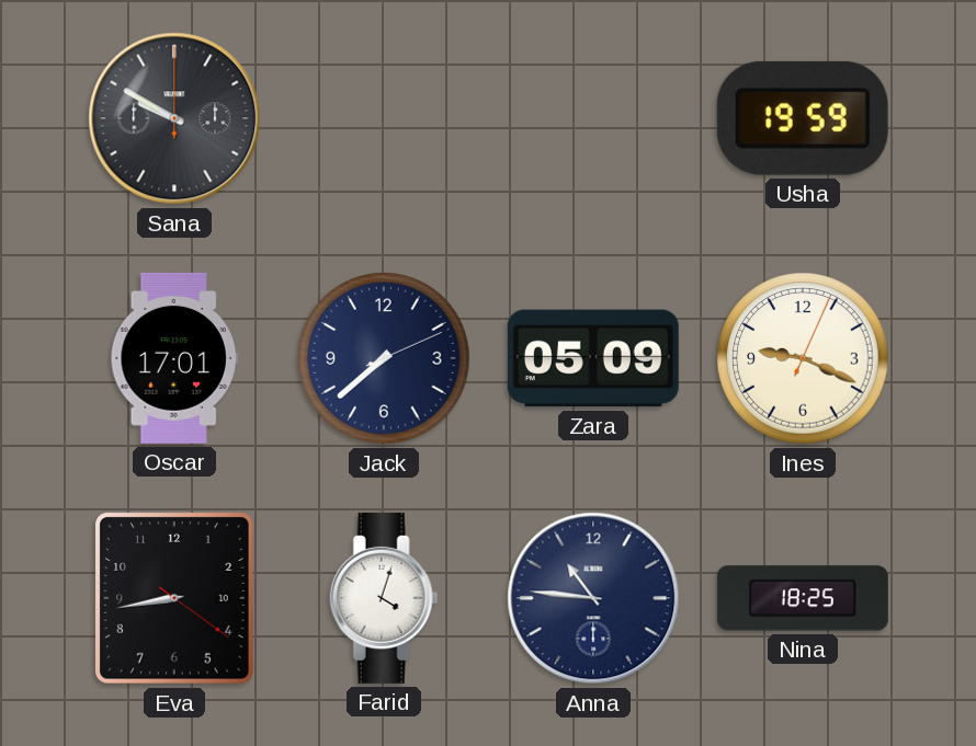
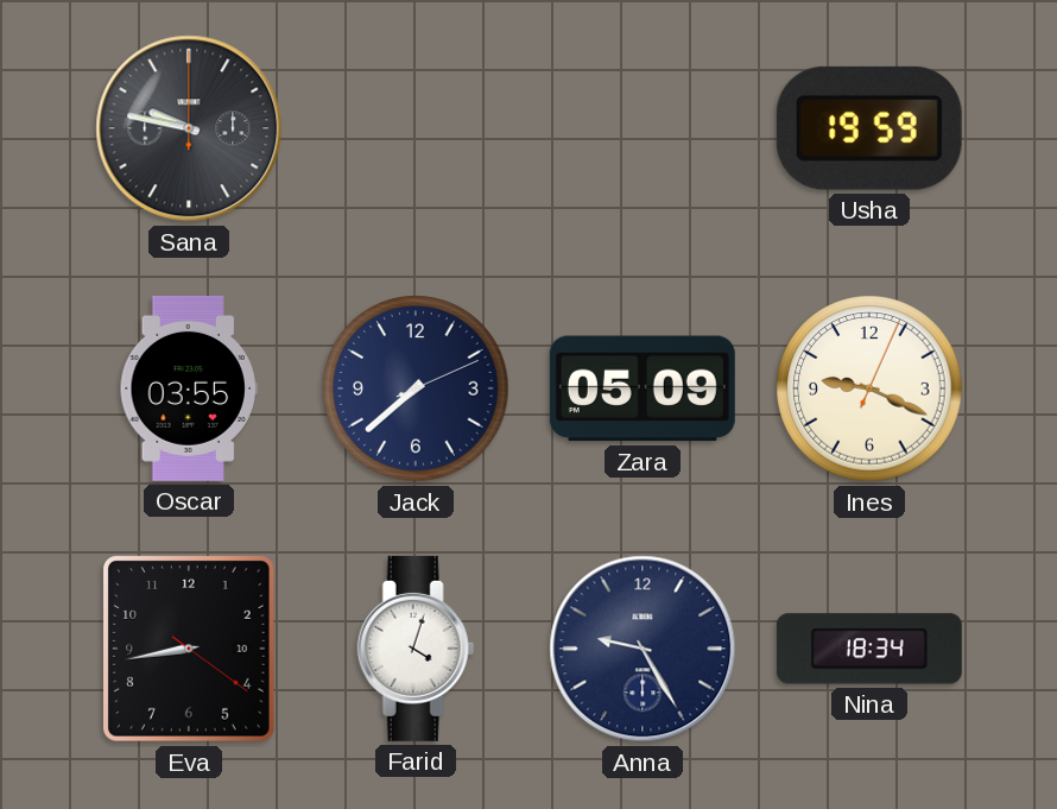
Sana: 9:50 -> 9:47 (189, 128)
Oscar: 17:01 -> 03:55 (189, 388)
Anna: 10:46 -> 9:25 (643, 649)
Nina: 18:25 -> 18:34 (869, 649)
